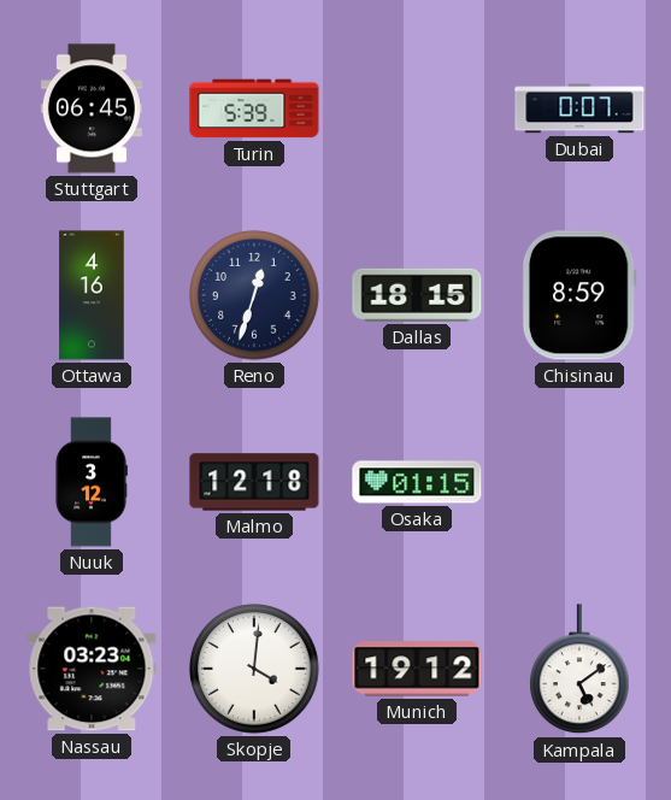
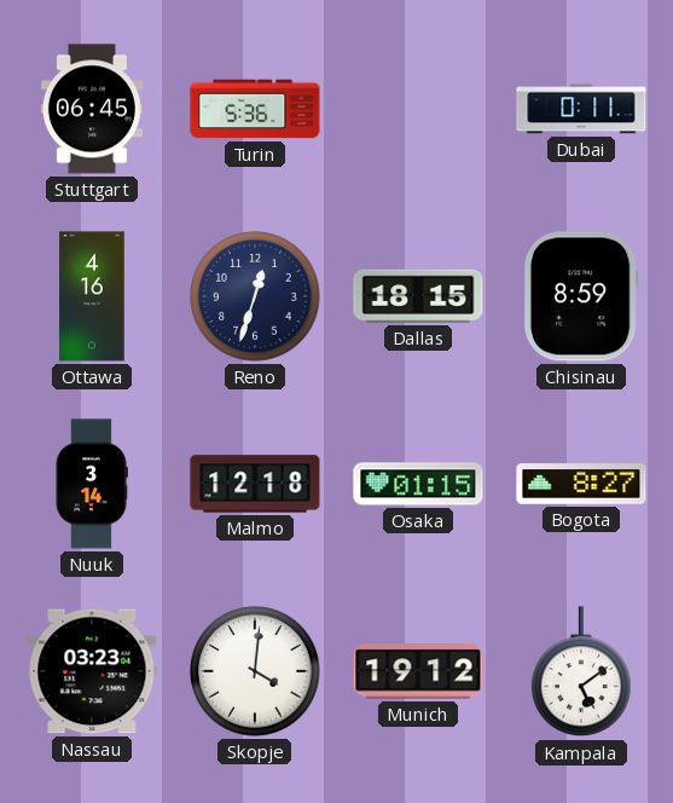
Turin: 5:39 -> 5:36 (255, 109)
Dubai: 0:07 -> 0:11 (581, 109)
Nuuk: 3:12 -> 3:14 (92, 484)
Bogota: none -> 8:27 (581, 484)
